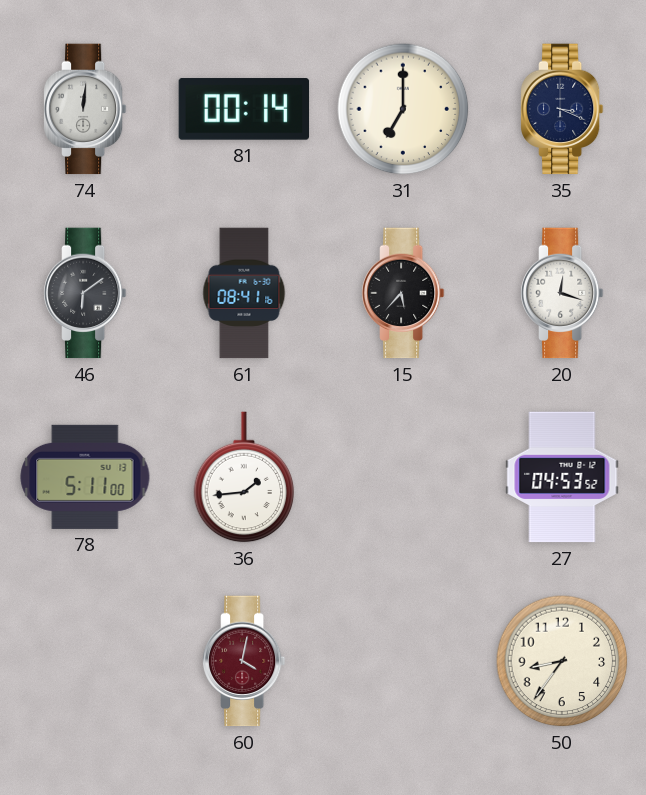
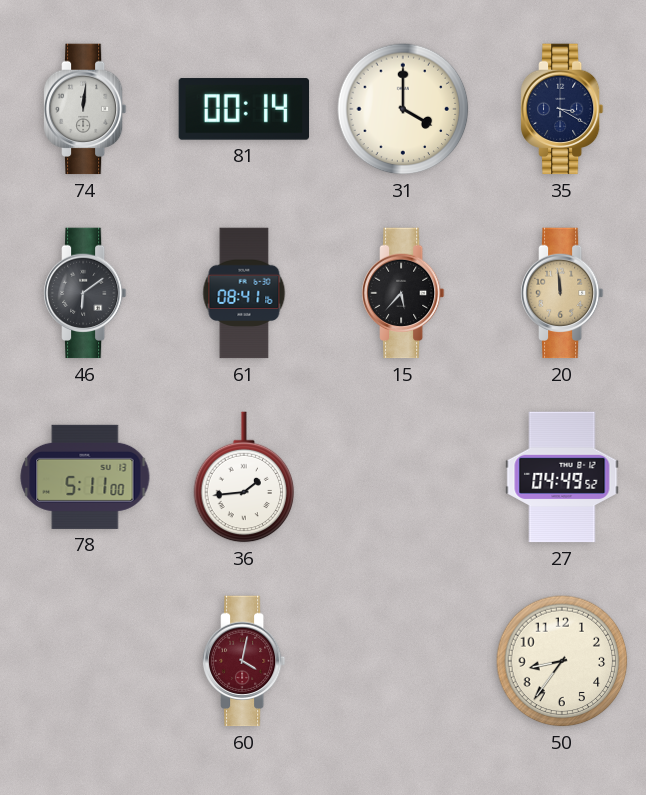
31: 7:00 -> 4:00 (403, 109)
35: 3:19 -> 3:20 (562, 109)
20: 12:18 -> 11:59 (562, 293)
20 dial: white -> champagne (562, 293)
27: 04:53 -> 04:49 (562, 477)
